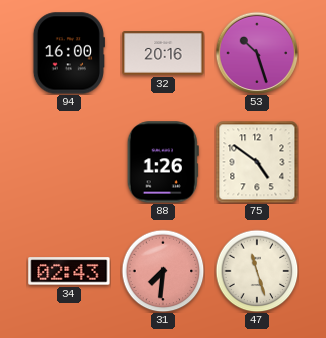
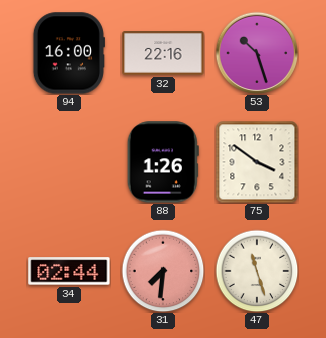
32: 20:16 -> 22:16 (163, 54)
75: 4:51 -> 3:51 (257, 162)
34: 02:43 -> 02:44 (69, 271)
